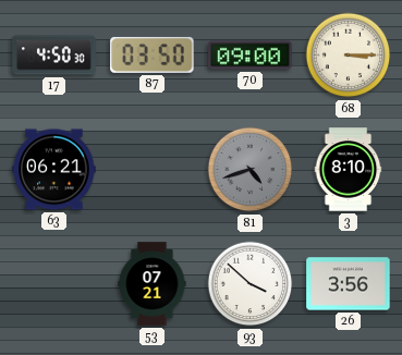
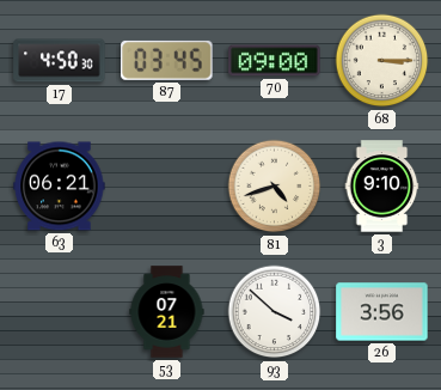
87: 03:50 -> 03:45 (167, 60)
81 dial: grey -> cream (275, 187)
3: 8:10 -> 9:10 (382, 187)
